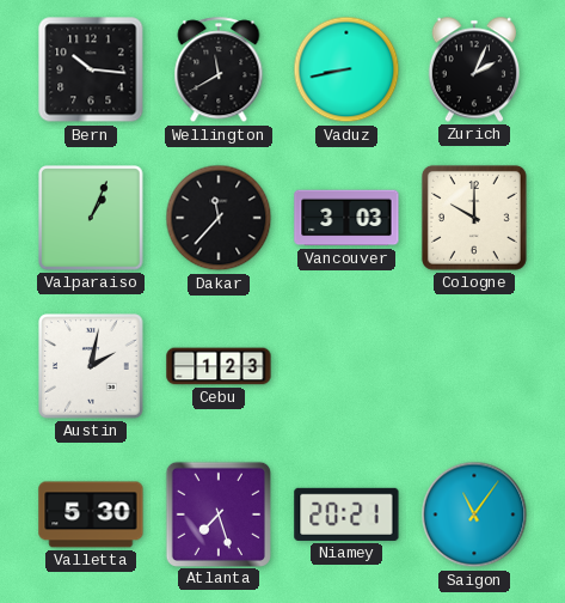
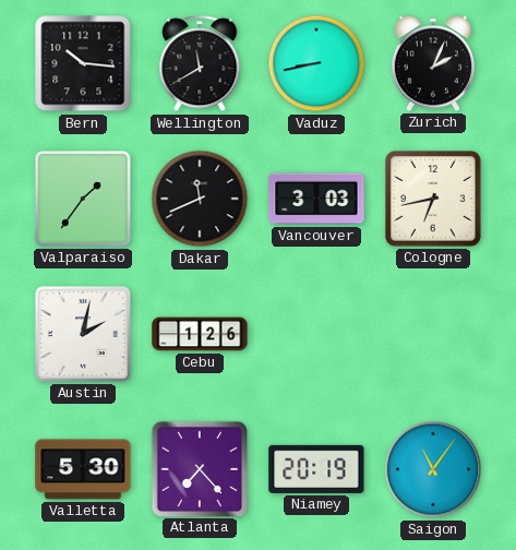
Valparaiso: 1:04 -> 1:36 (83, 199)
Dakar: 11:37 -> 11:41 (200, 199)
Cologne: 10:00 -> 6:43 (433, 199)
Cebu: 1:23 -> 1:26 (200, 334)
Atlanta: 7:27 -> 7:23 (199, 468)
Niamey: 20:21 -> 20:19 (316, 469)
